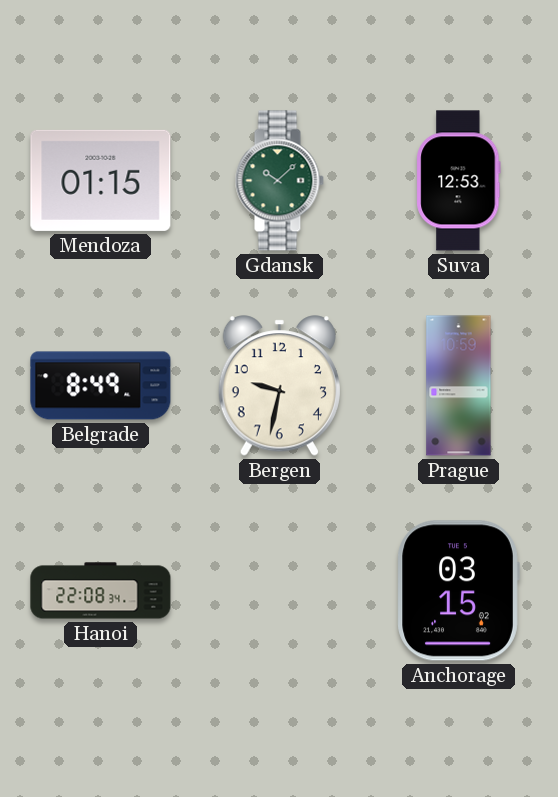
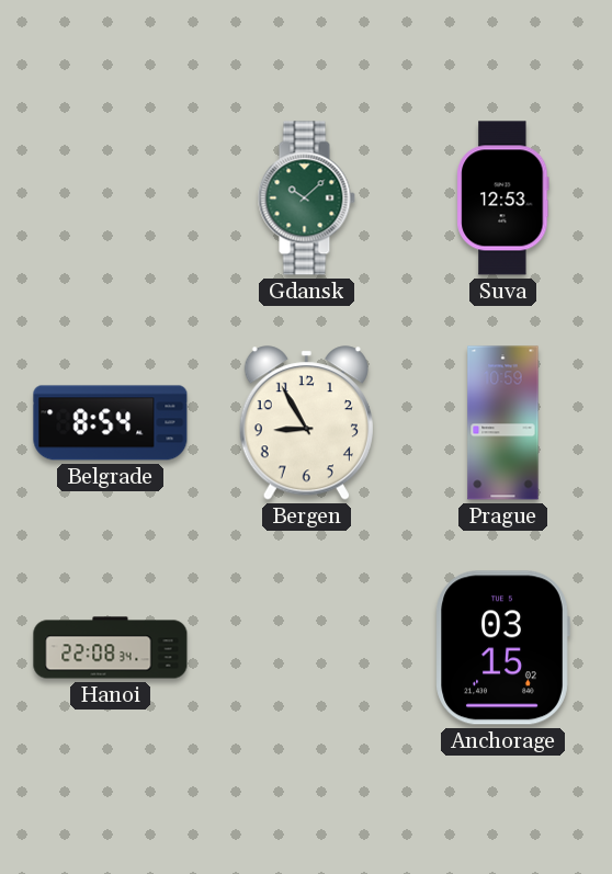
Mendoza: 01:15 -> none (101, 180)
Belgrade: 8:49 -> 8:54 (111, 423)
Bergen: 9:32 -> 8:55 (306, 423)
